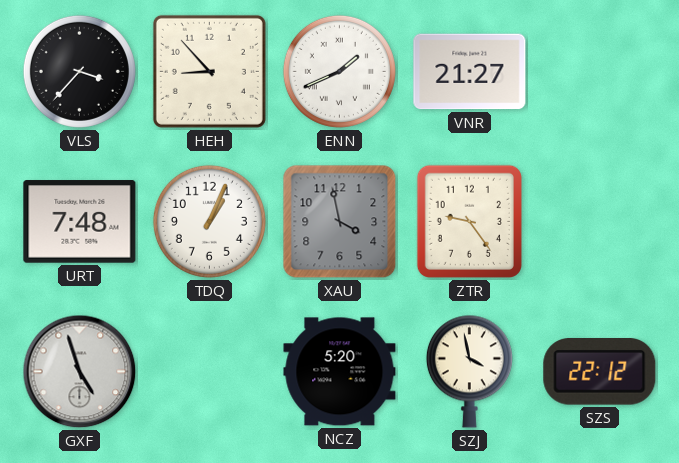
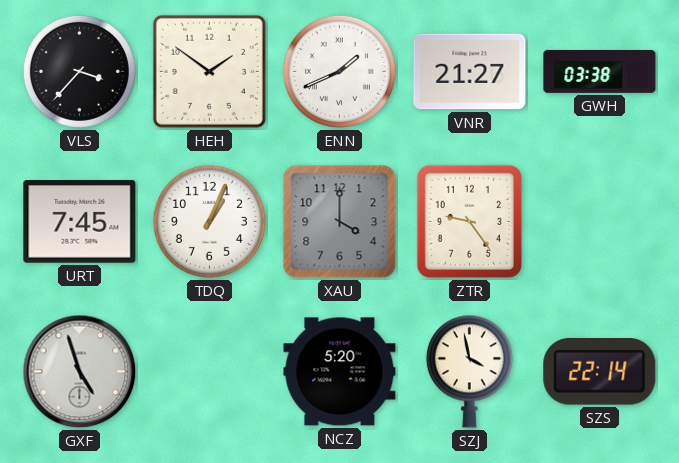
HEH: 8:53 -> 1:51 (209, 71)
GWH: none -> 03:38 (600, 72)
URT: 7:48 -> 7:45 (80, 222)
XAU: 3:58 -> 4:00 (340, 222)
SZS: 22:12 -> 22:14 (600, 372)
